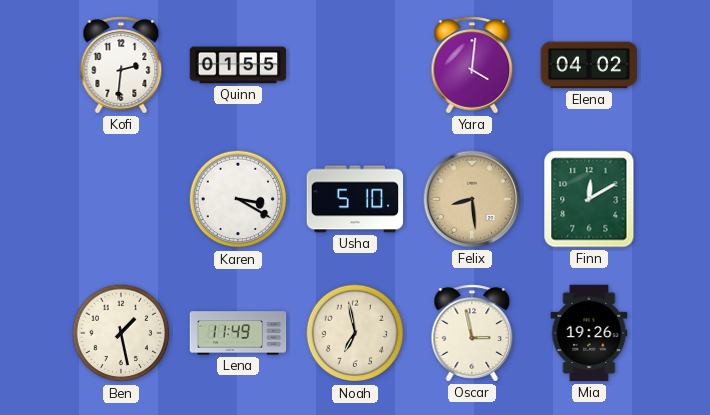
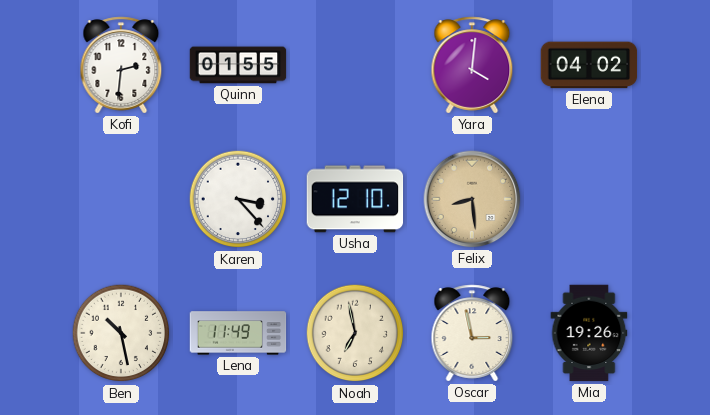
Karen: 3:20 -> 3:23 (238, 199)
Usha: 5:10 -> 12:10 (355, 199)
Finn: 12:10 -> none (589, 199)
Ben: 1:28 -> 10:28 (121, 333)
